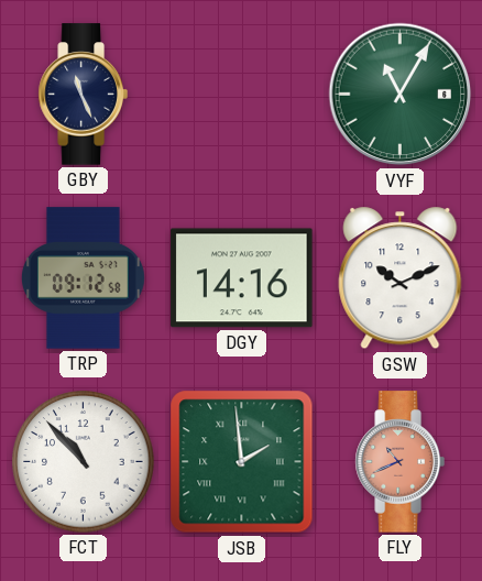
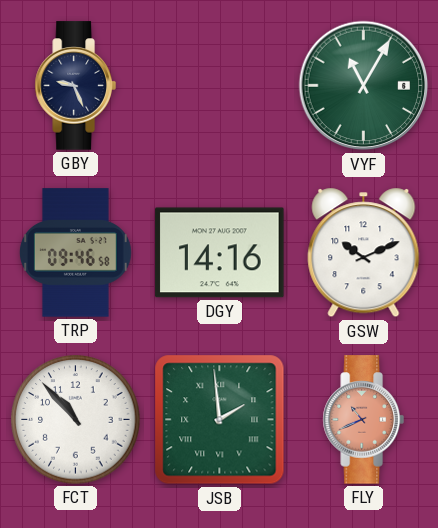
GBY: 11:26 -> 9:26 (75, 86)
TRP: 09:12 -> 09:46 (75, 253)
